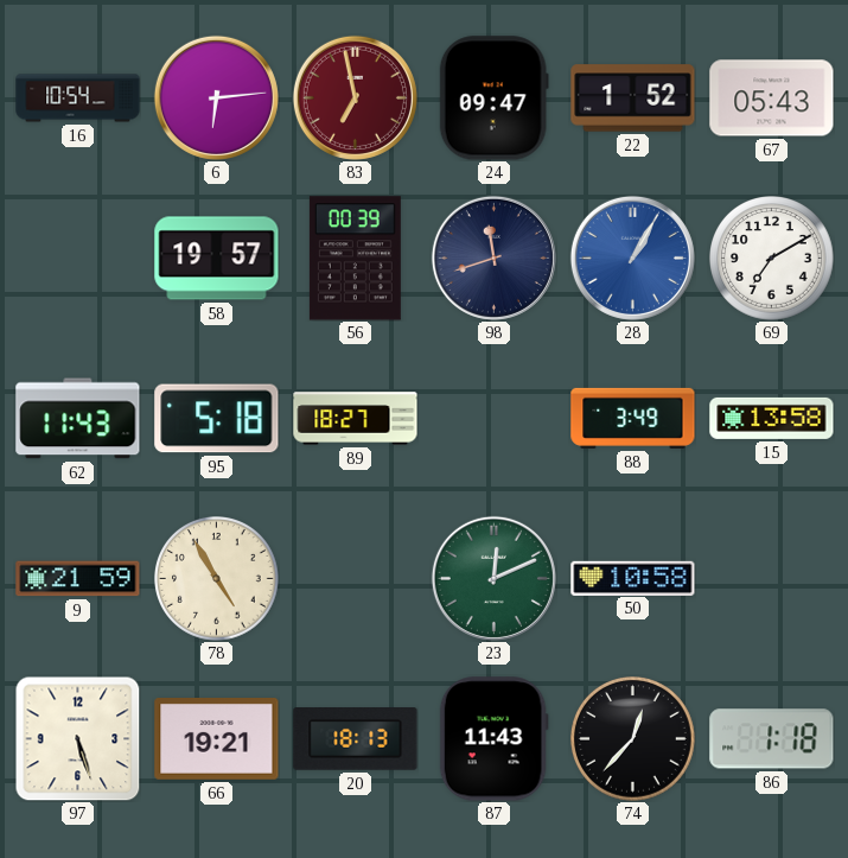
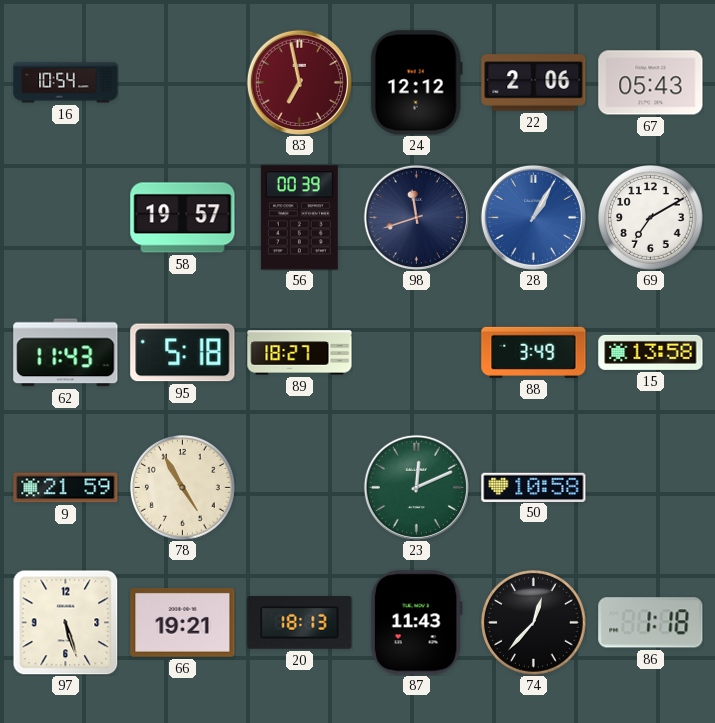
6: 6:14 -> none (216, 97)
24: 09:47 -> 12:12 (416, 83)
22: 1:52 -> 2:06 (534, 83)
